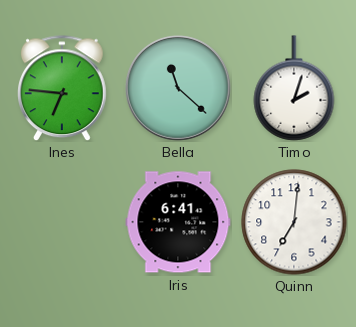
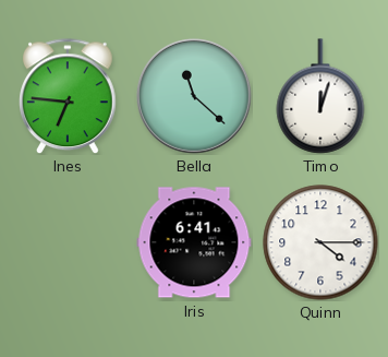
Timo: 2:03 -> 12:03 (320, 96)
Quinn: 7:01 -> 4:15 (320, 242)
